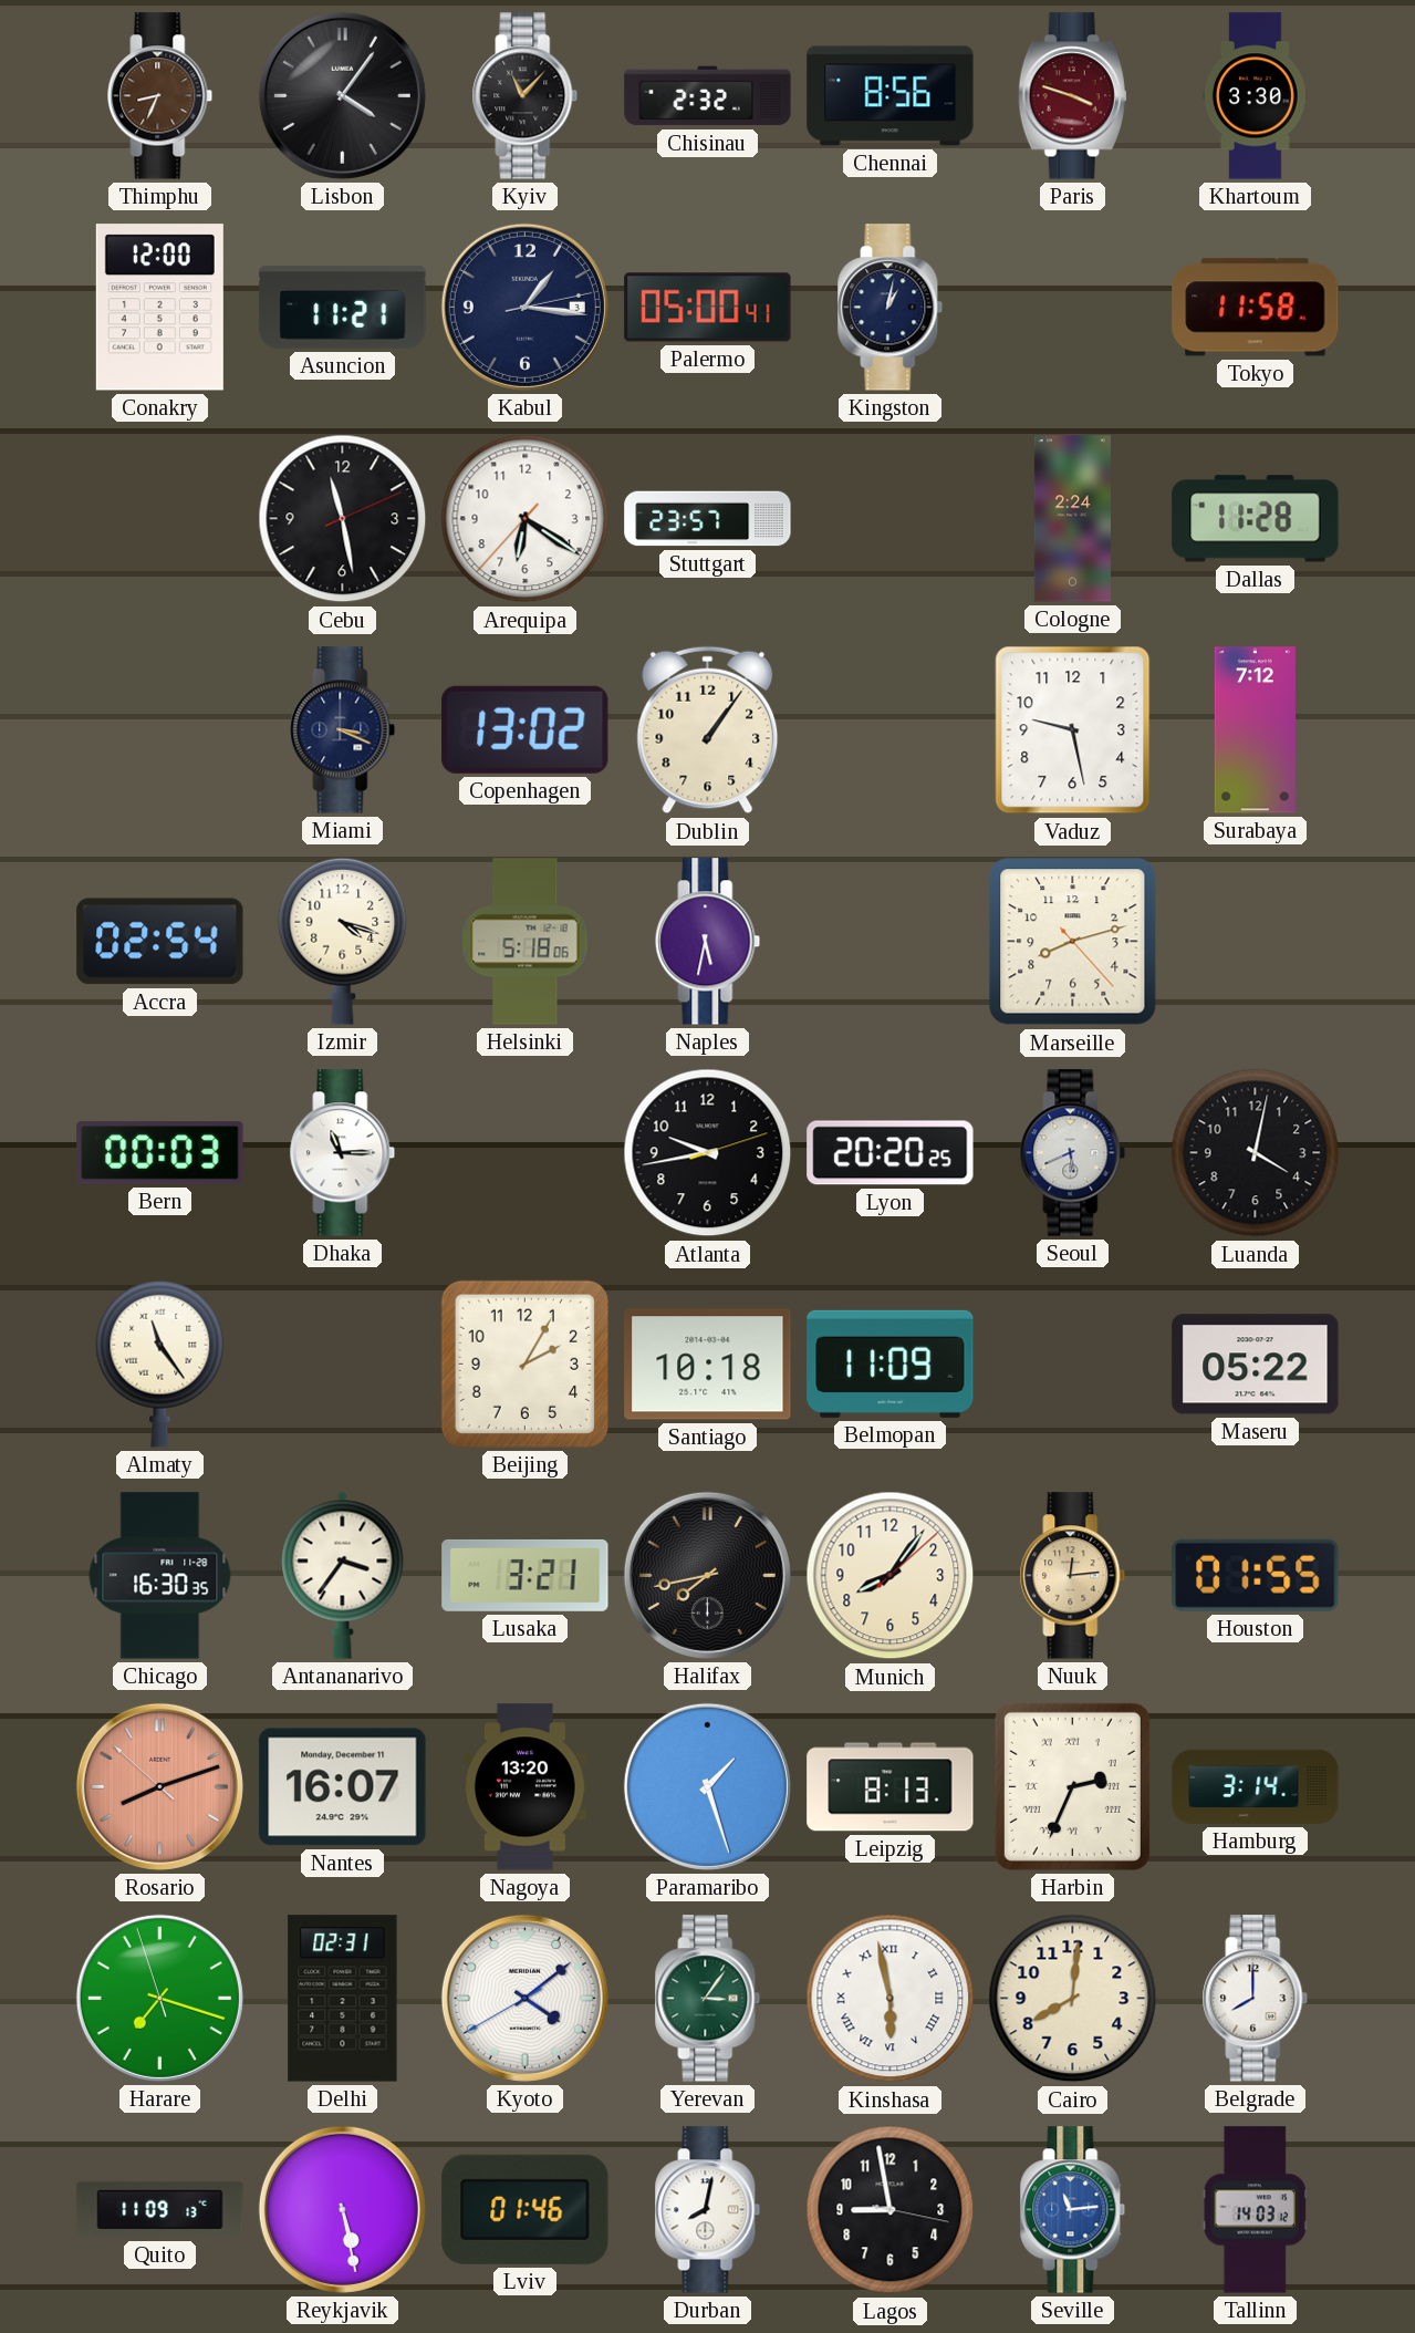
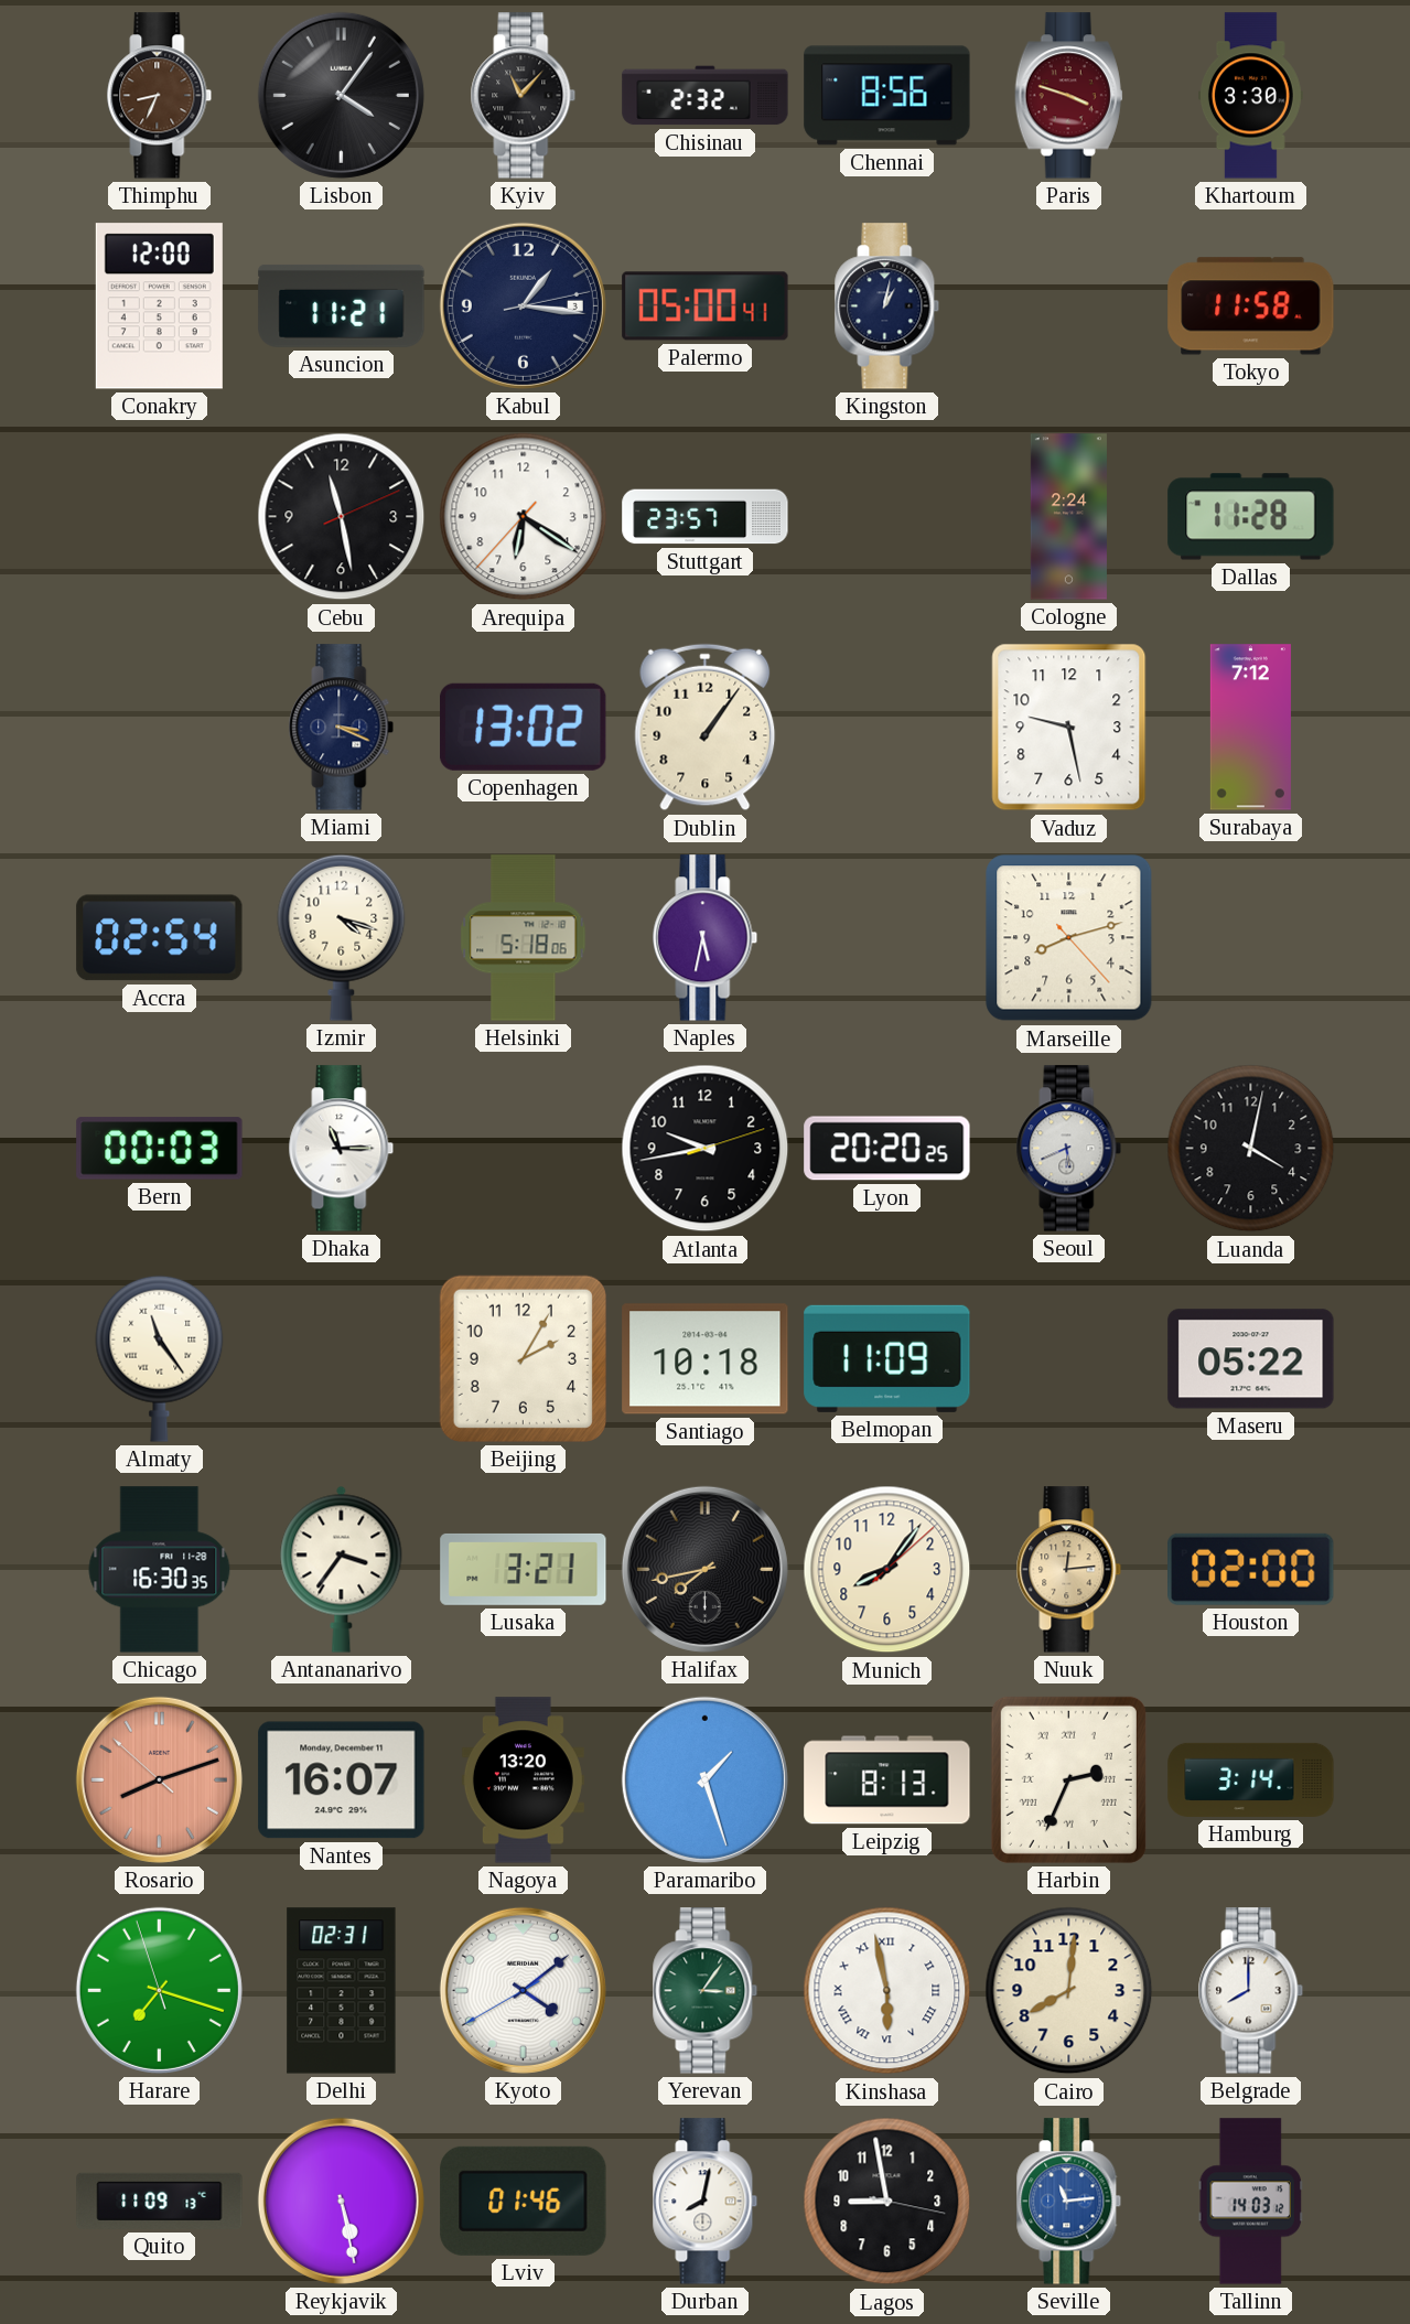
Houston: 01:55 -> 02:00 (1251, 1569)
